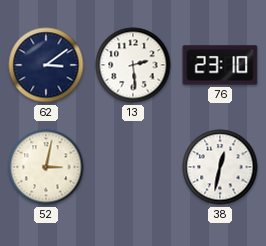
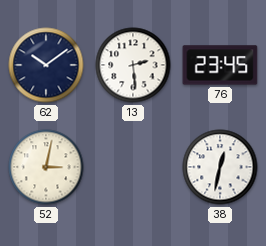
62: 3:09 -> 10:09 (46, 65)
76: 23:10 -> 23:45 (220, 65)
